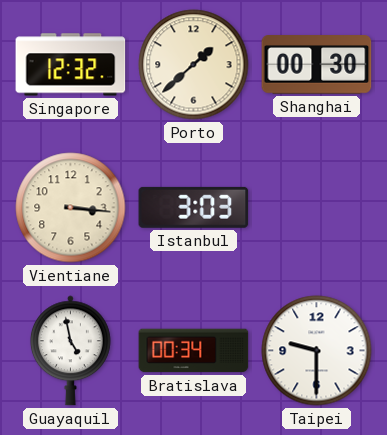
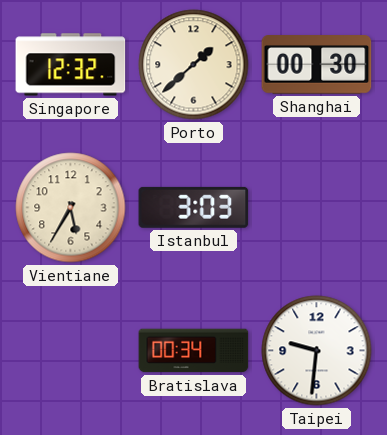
Vientiane: 3:16 -> 5:35 (71, 208)
Guayaquil: 4:58 -> none (70, 351)
Taipei: 9:30 -> 9:31 (317, 351)
